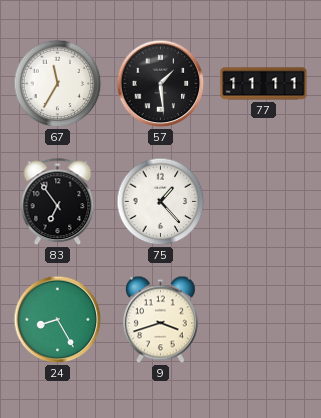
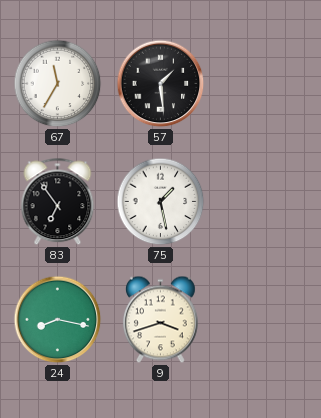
77: 11:11 -> none (264, 84)
75: 1:23 -> 1:28 (161, 202)
24: 8:25 -> 8:17 (58, 320)
